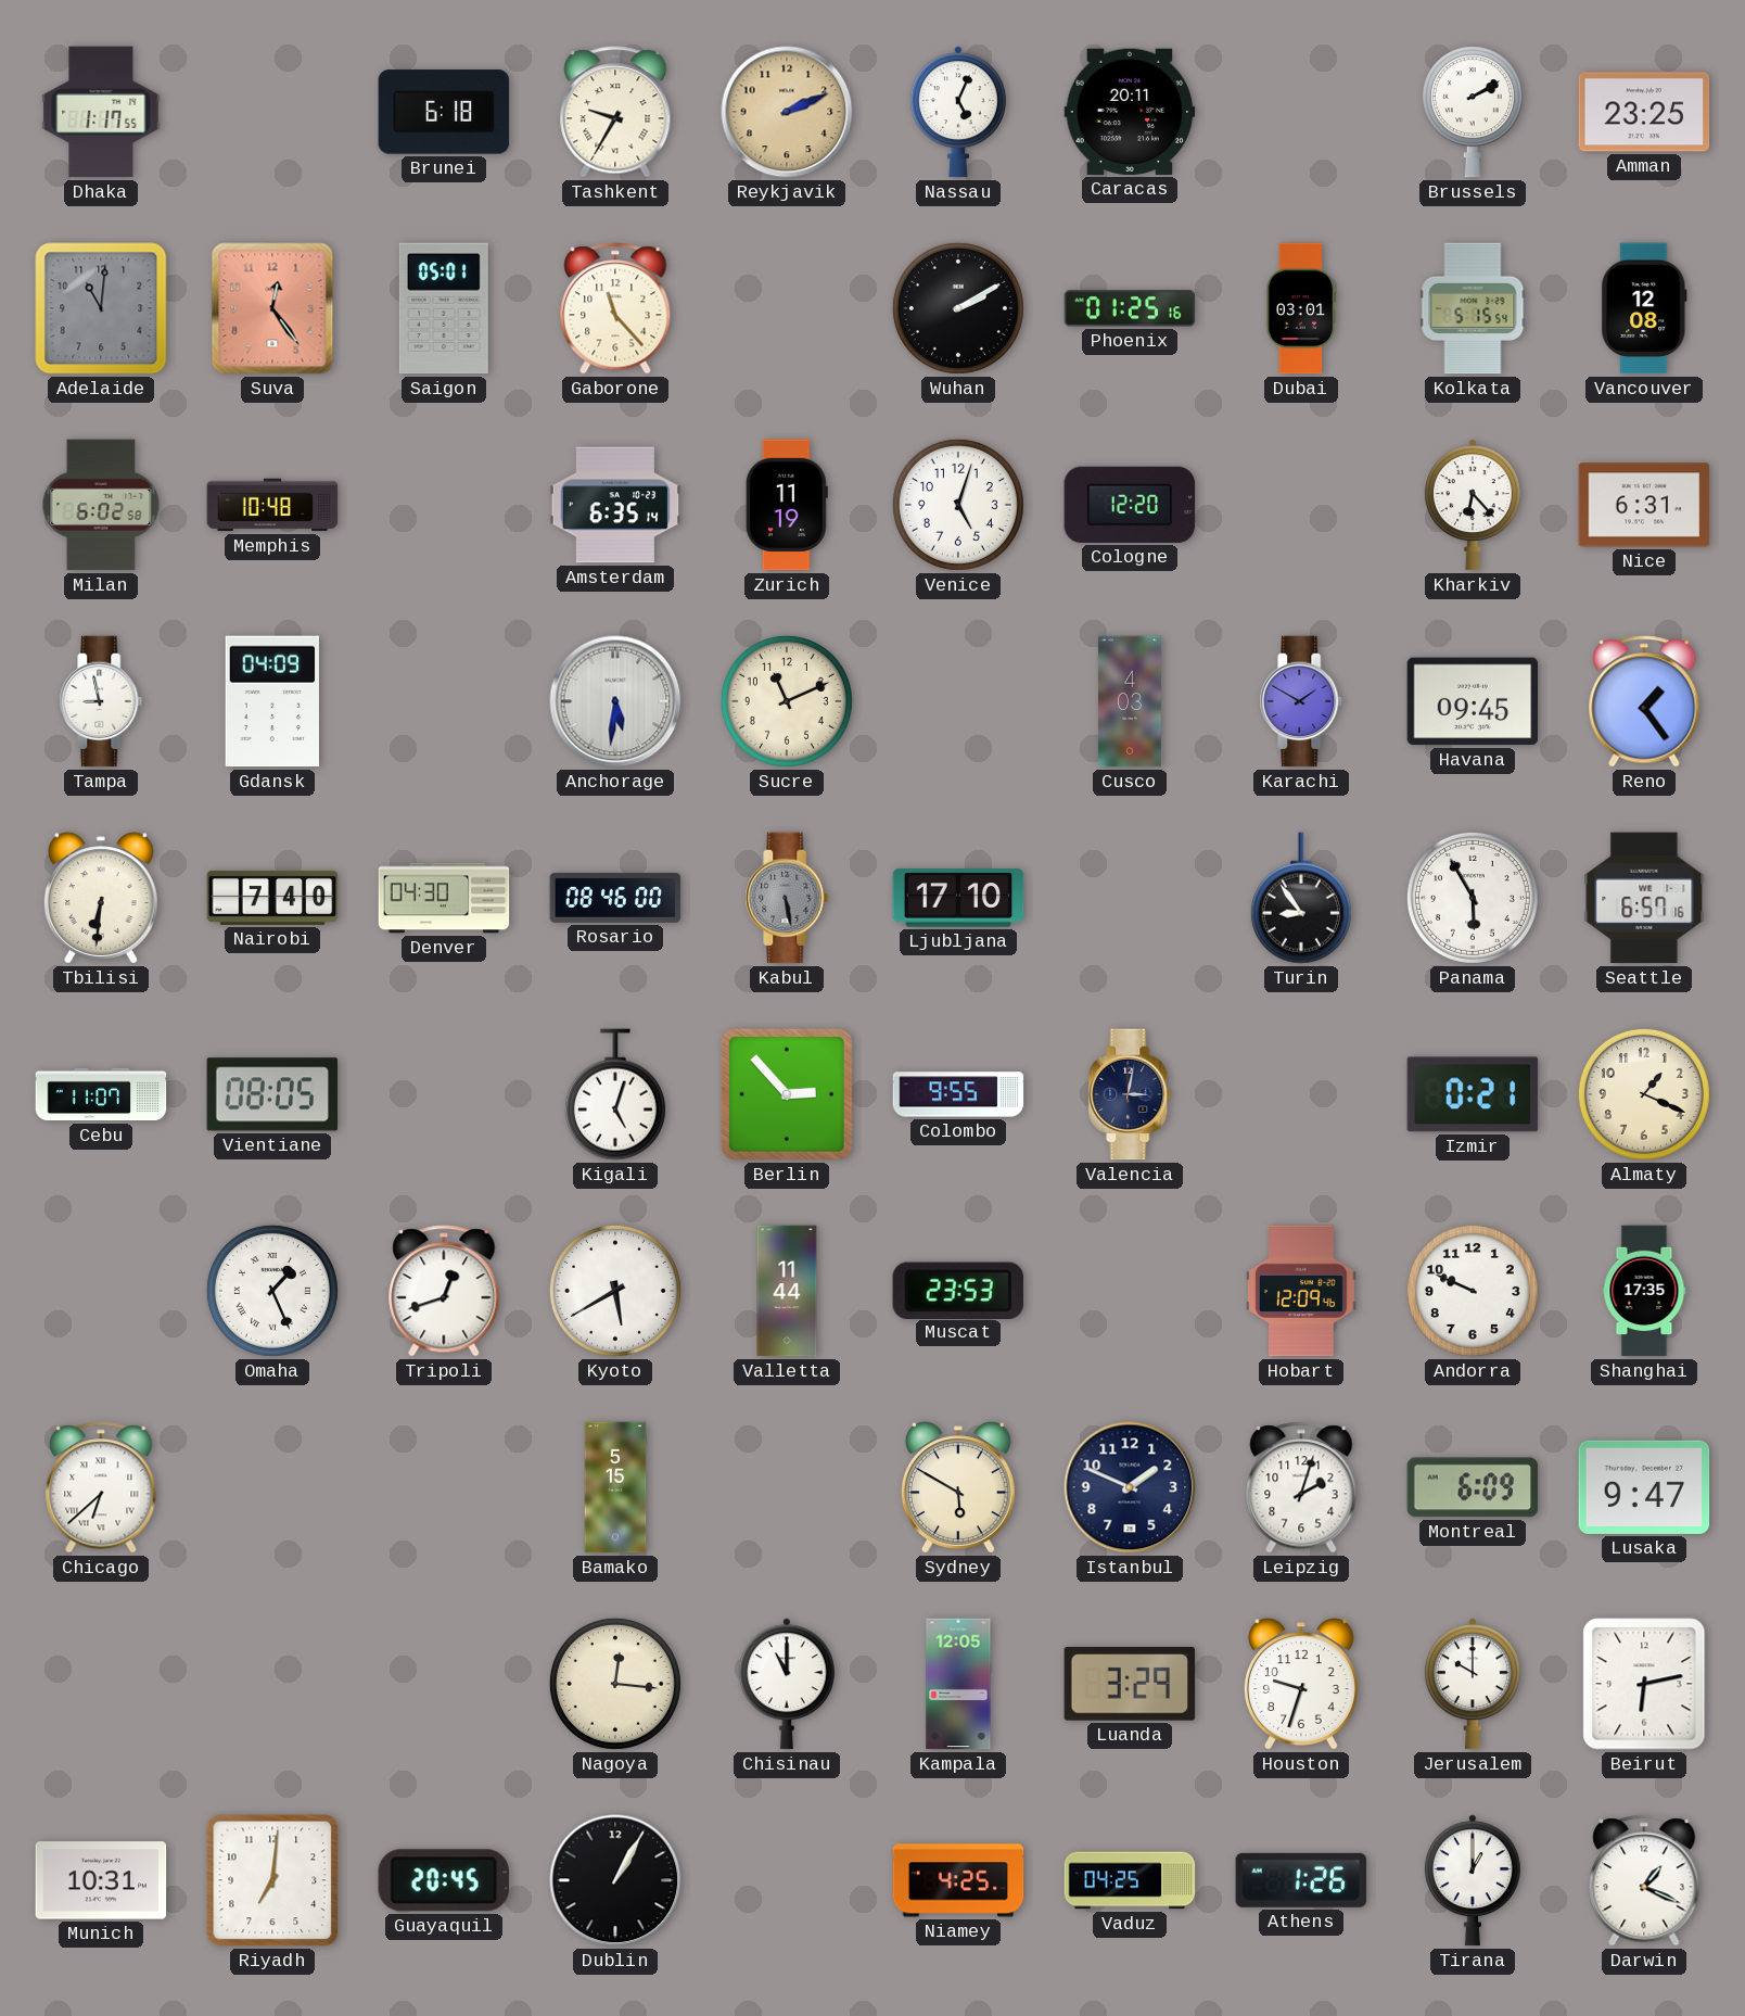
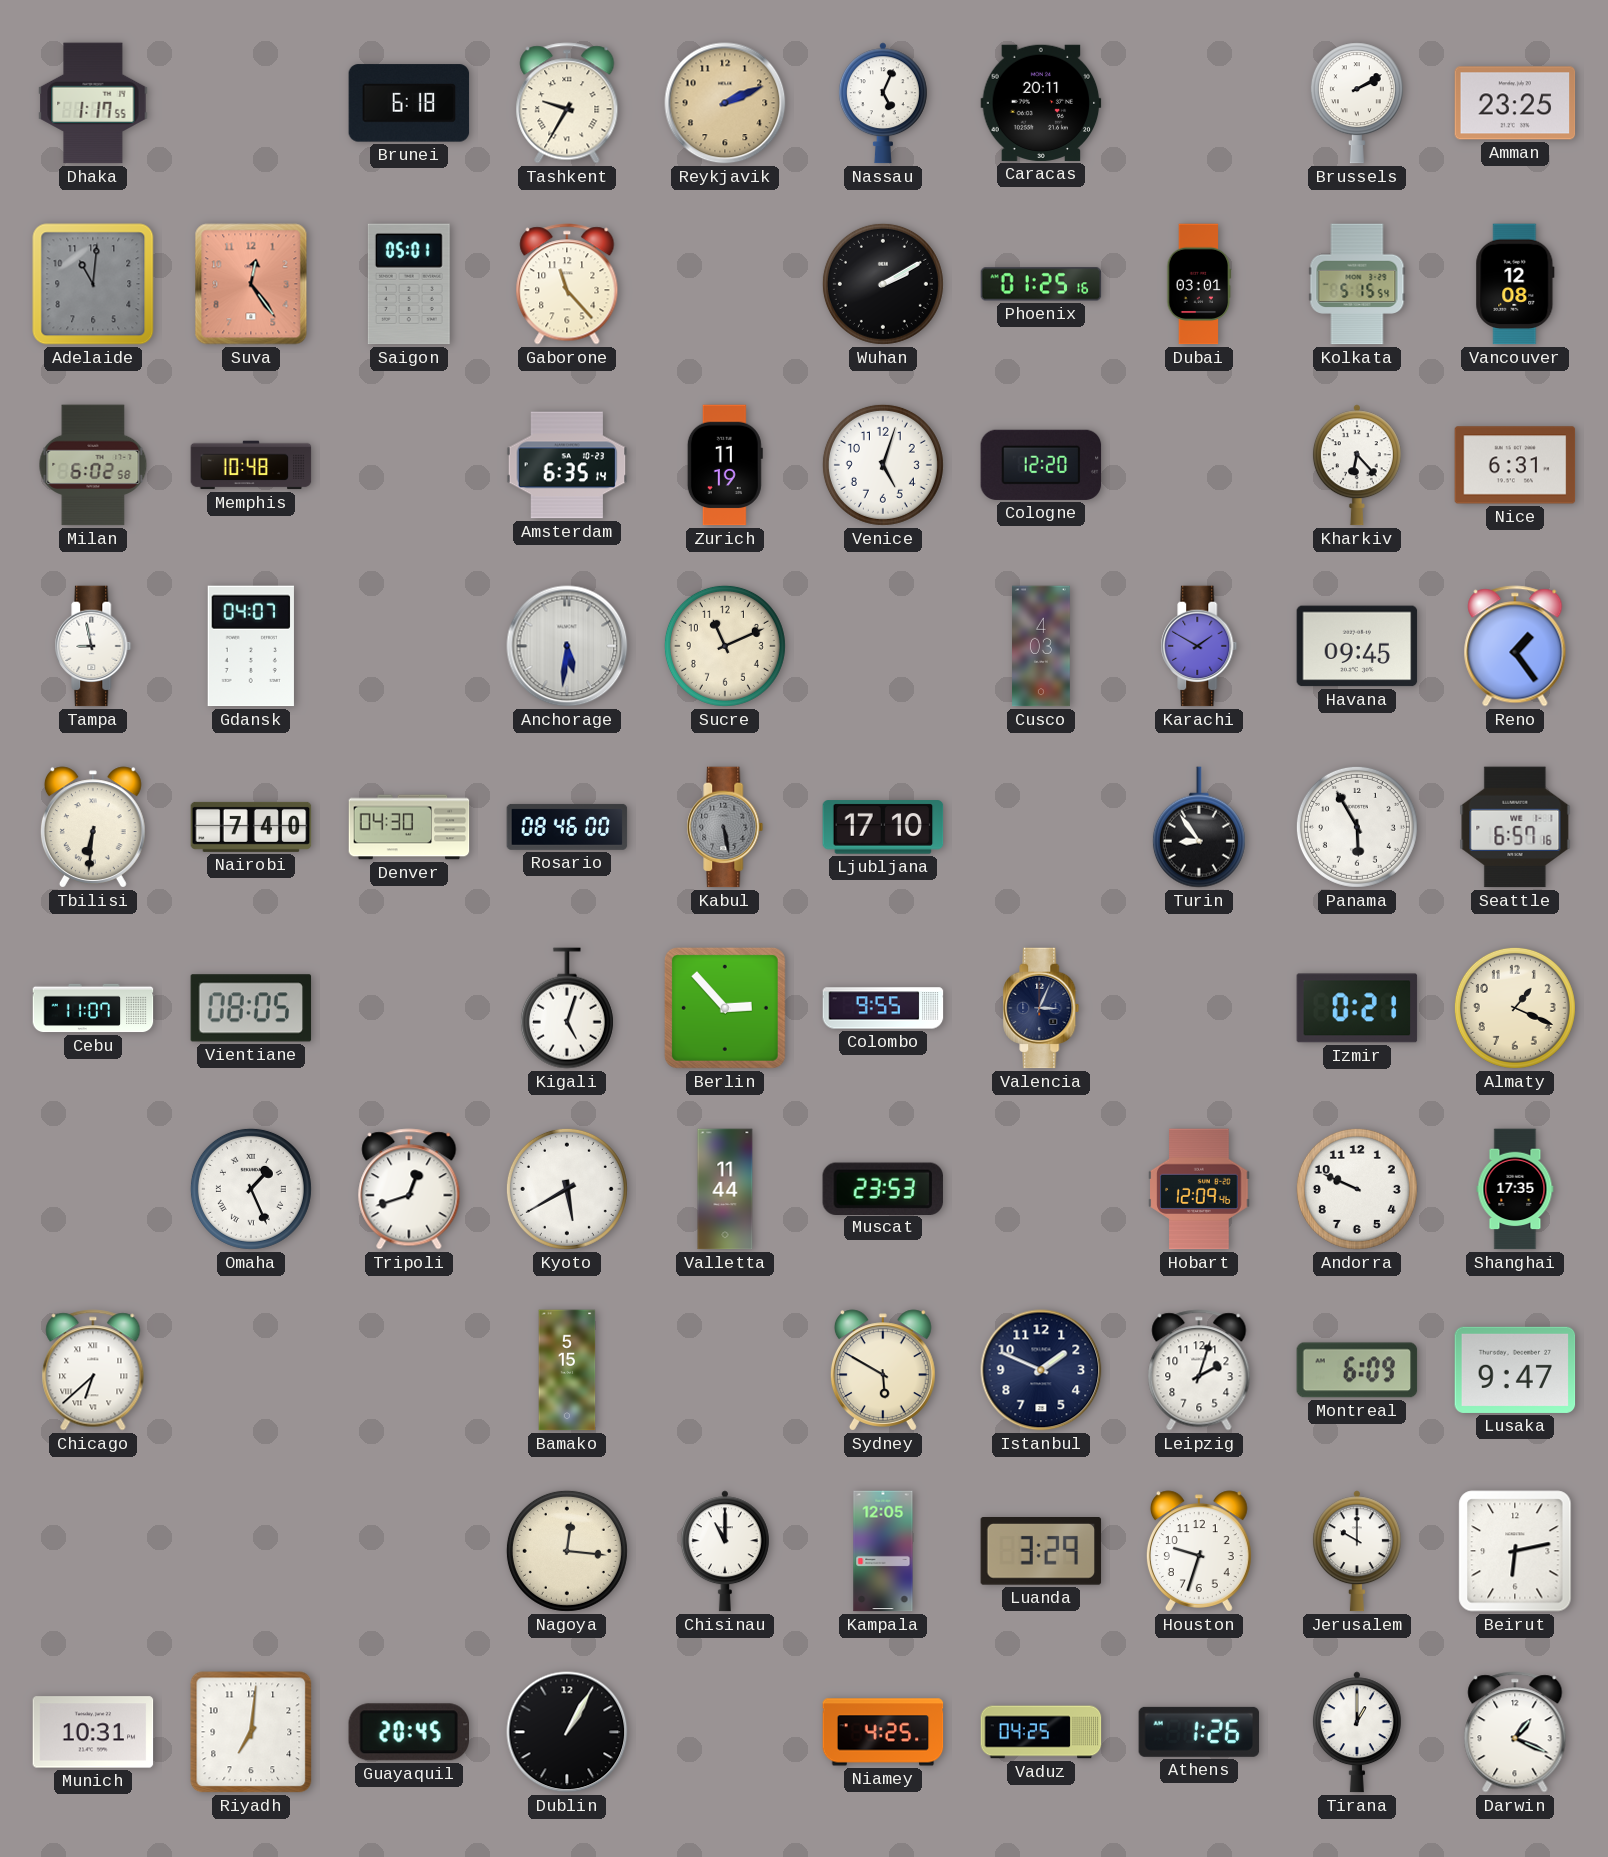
Gdansk: 04:09 -> 04:07 (251, 646)
Valencia: 3:02 -> 3:04 (1041, 1008)
